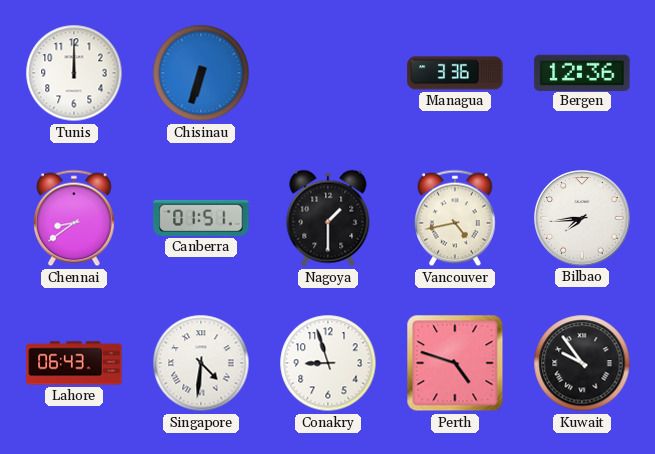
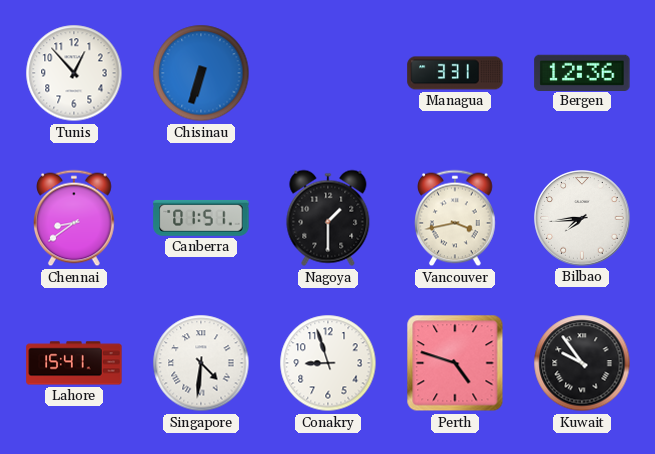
Tunis: 12:00 -> 12:53 (74, 73)
Managua: 3:36 -> 3:31 (455, 73)
Vancouver: 4:43 -> 3:43 (456, 218)
Lahore: 06:43 -> 15:41 (74, 363)
